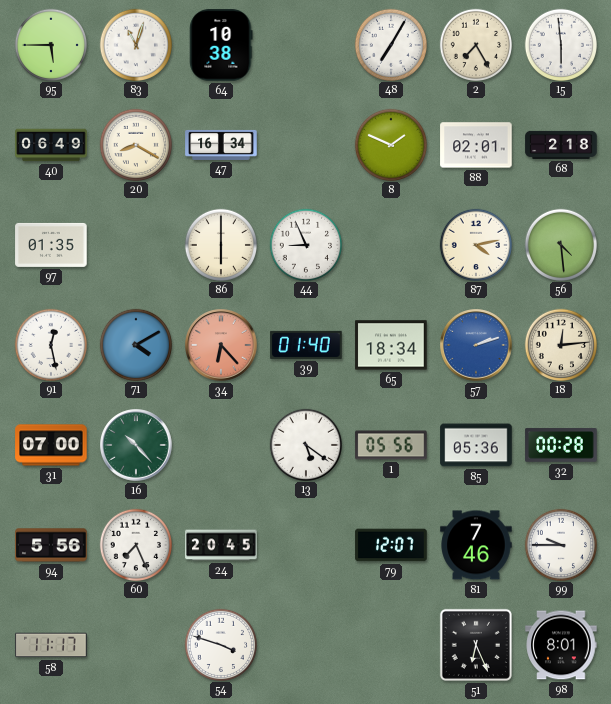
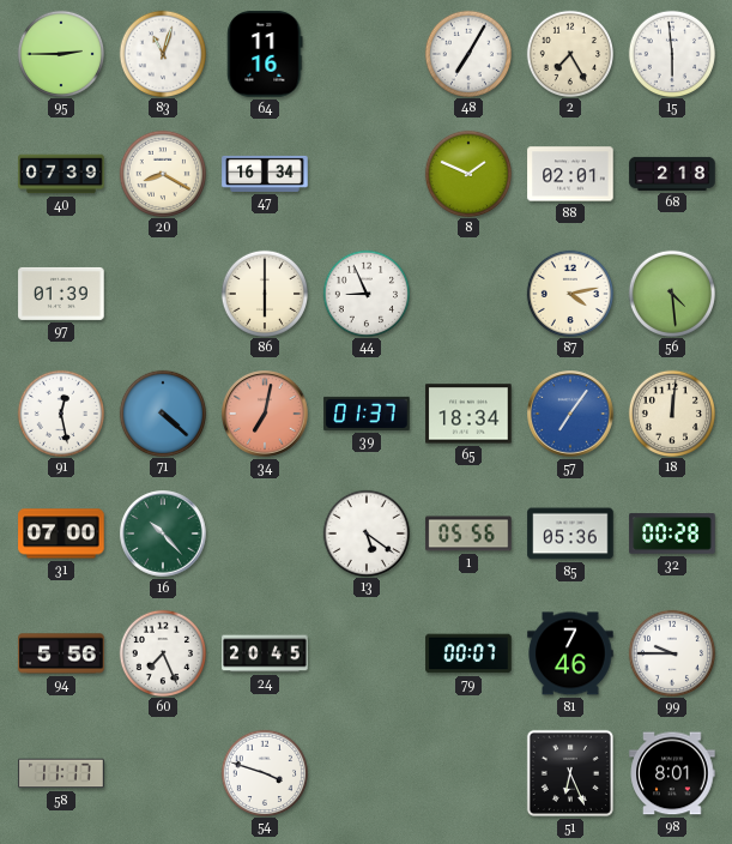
95: 5:45 -> 2:45 (60, 53)
64: 10:38 -> 11:16 (265, 54)
40: 06:49 -> 07:39 (61, 174)
97: 01:35 -> 01:39 (61, 294)
71: 4:10 -> 4:22 (162, 412)
34: 6:23 -> 7:02 (265, 414)
39: 01:40 -> 01:37 (367, 414)
57: 2:12 -> 7:06 (570, 414)
18: 12:14 -> 12:01 (671, 412)
79: 12:07 -> 00:07 (468, 653)
